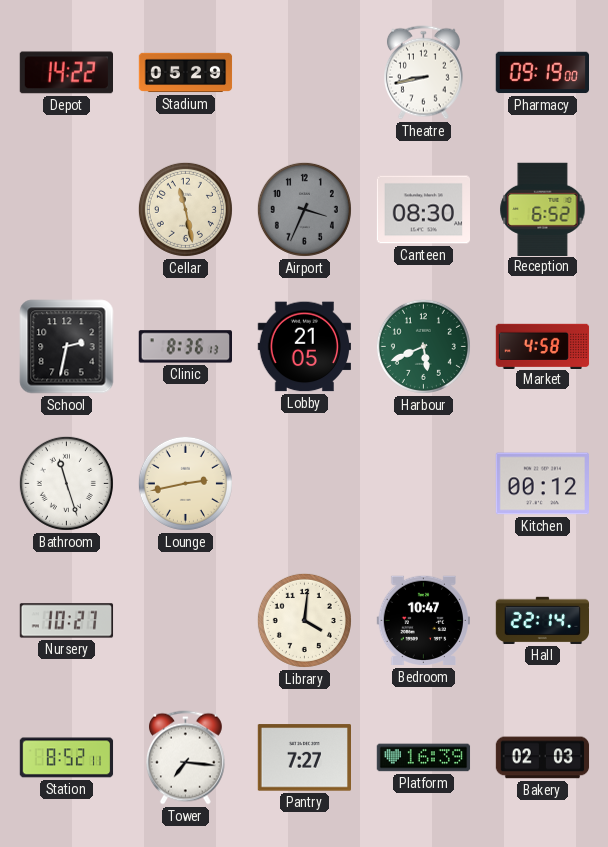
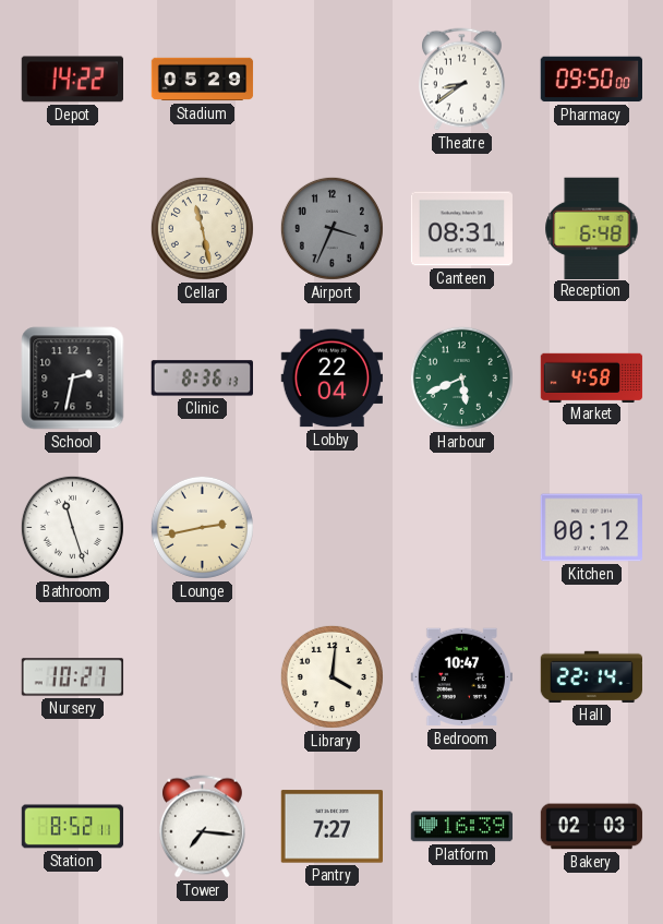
Theatre: 8:43 -> 8:39 (461, 80)
Pharmacy: 09:19 -> 09:50 (591, 80)
Canteen: 08:30 -> 08:31 (461, 229)
Reception: 6:52 -> 6:48 (592, 228)
Lobby: 21:05 -> 22:04 (331, 379)
